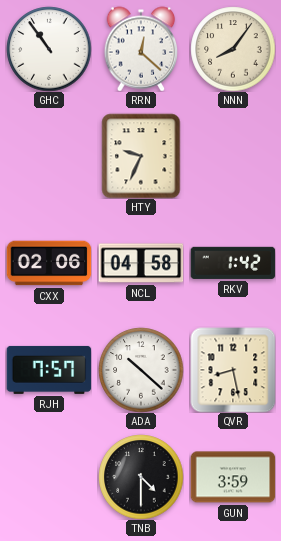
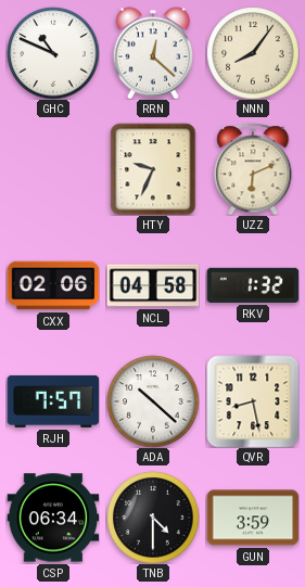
GHC: 10:54 -> 10:49 (53, 53)
UZZ: none -> 6:11 (253, 169)
RKV: 1:42 -> 1:32 (253, 285)
CSP: none -> 06:34 (53, 518)
